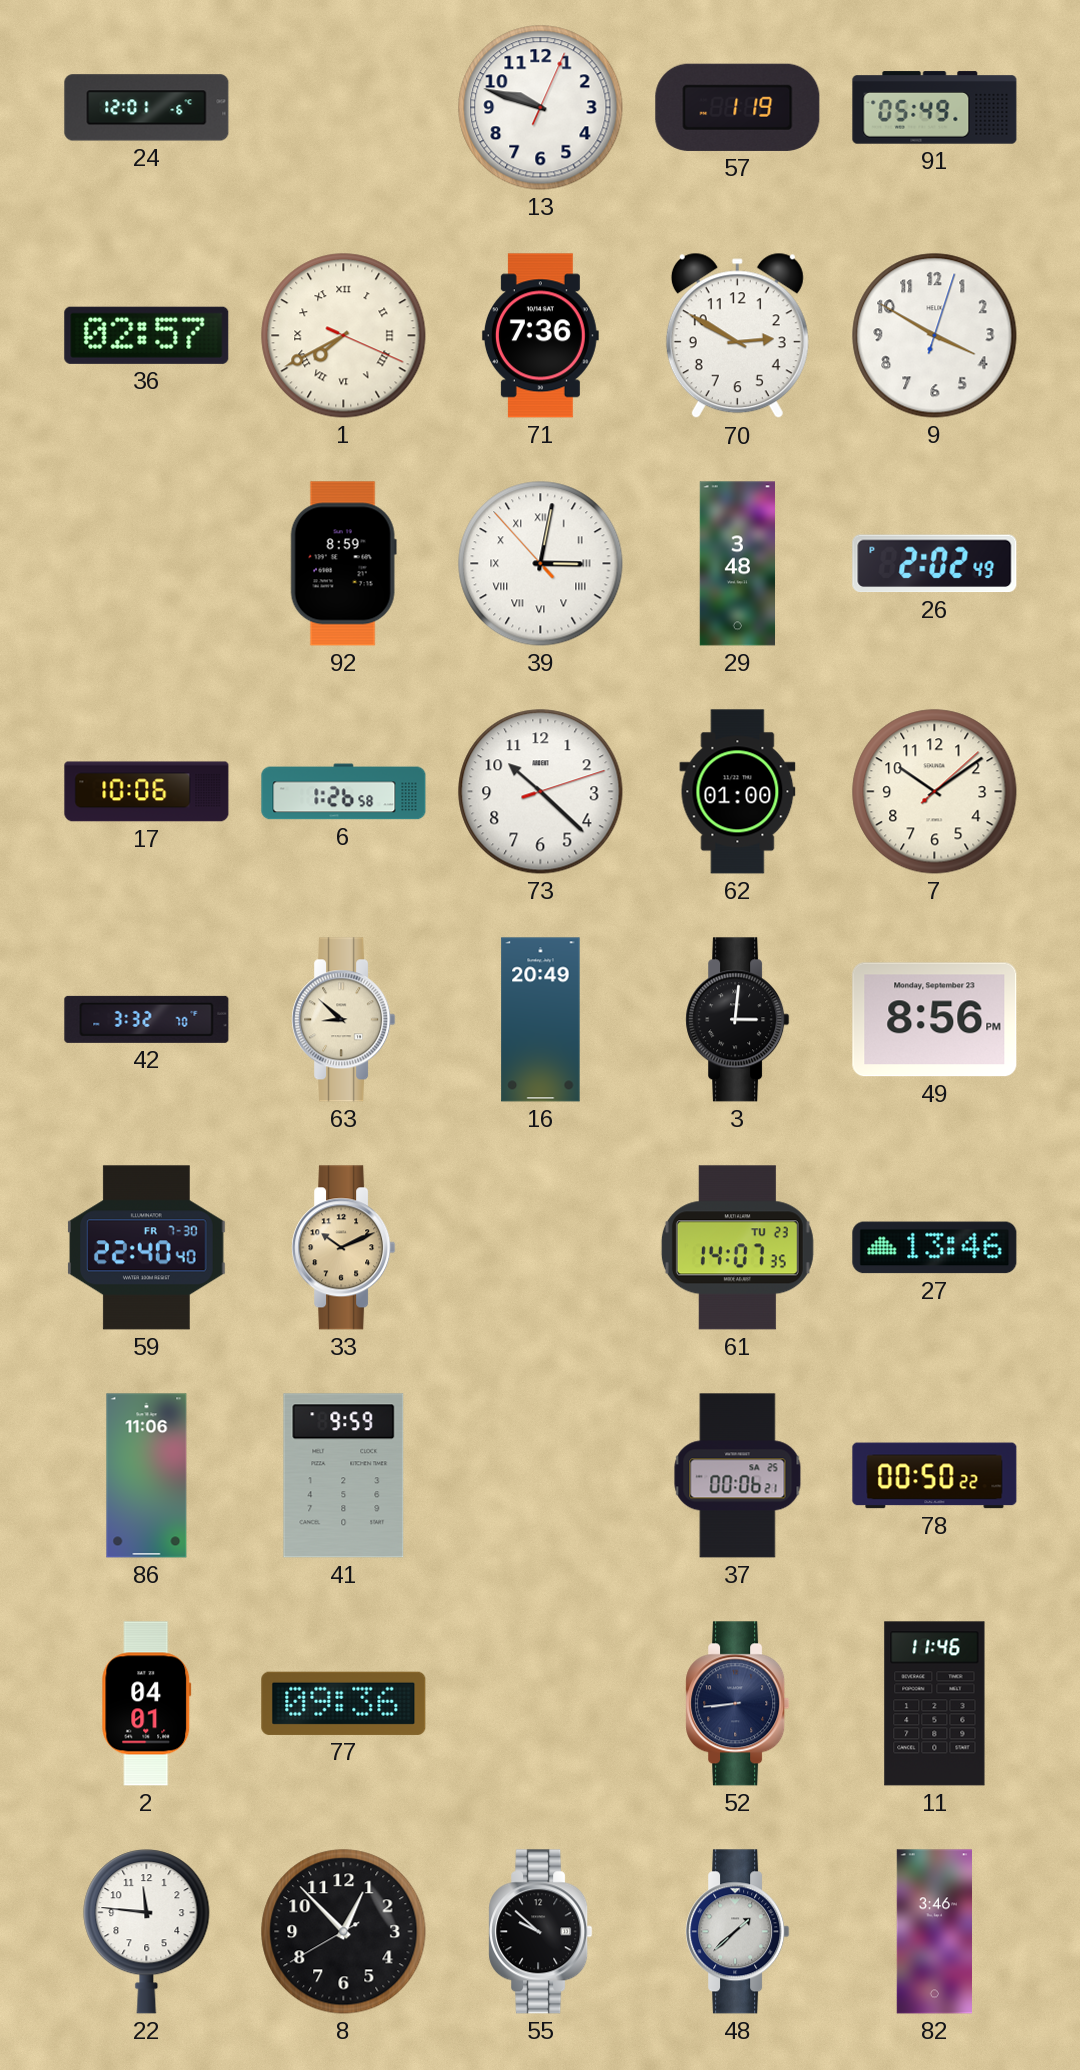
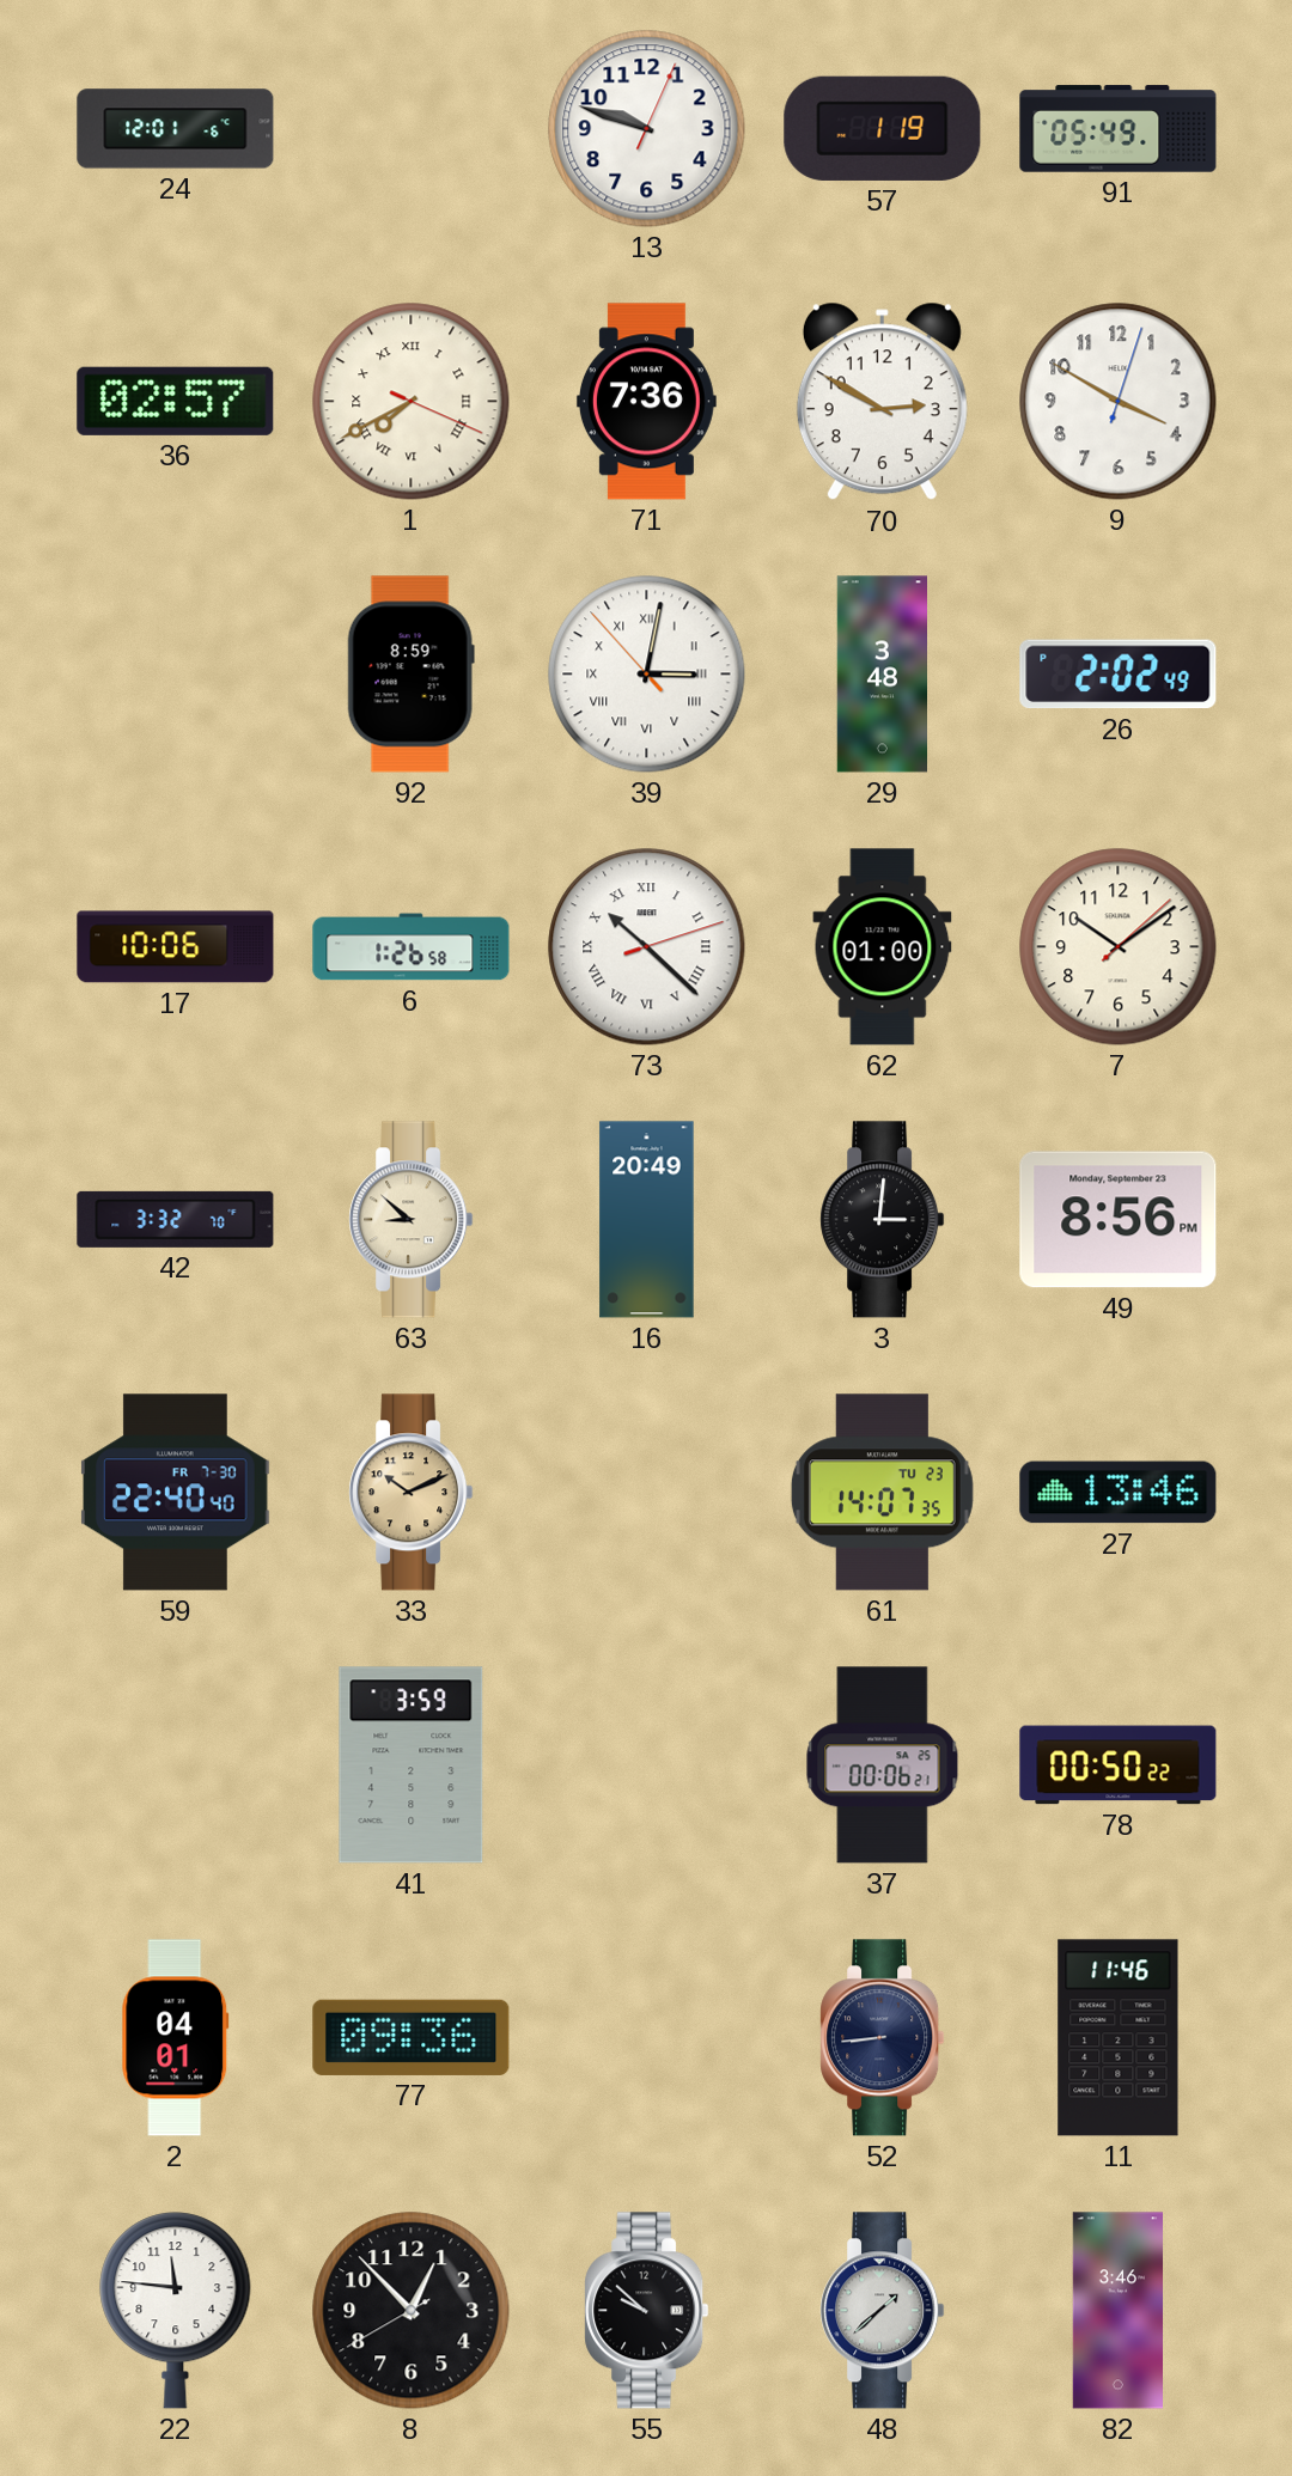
73 numerals: Arabic -> Roman (647, 947)
86: 11:06 -> none (147, 1476)
41: 9:59 -> 3:59 (412, 1765)
